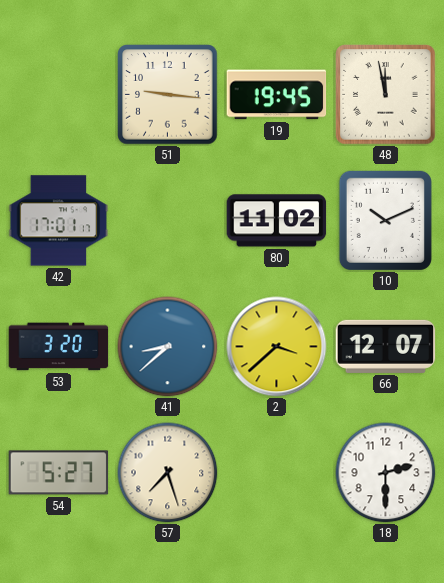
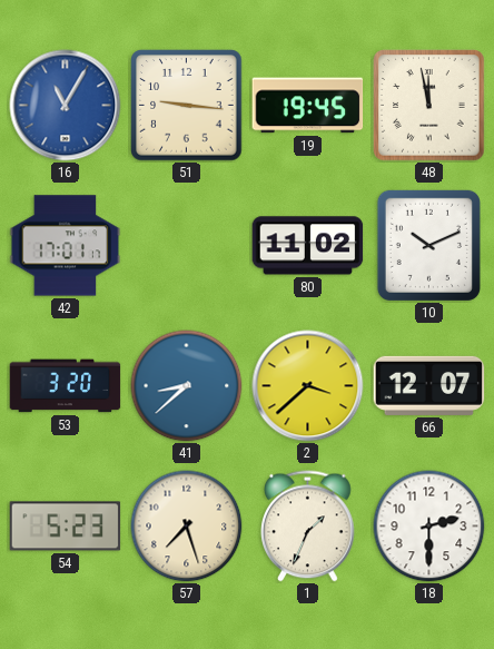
16: none -> 11:05 (66, 106)
54: 5:27 -> 5:23 (66, 527)
1: none -> 1:34 (308, 527)
